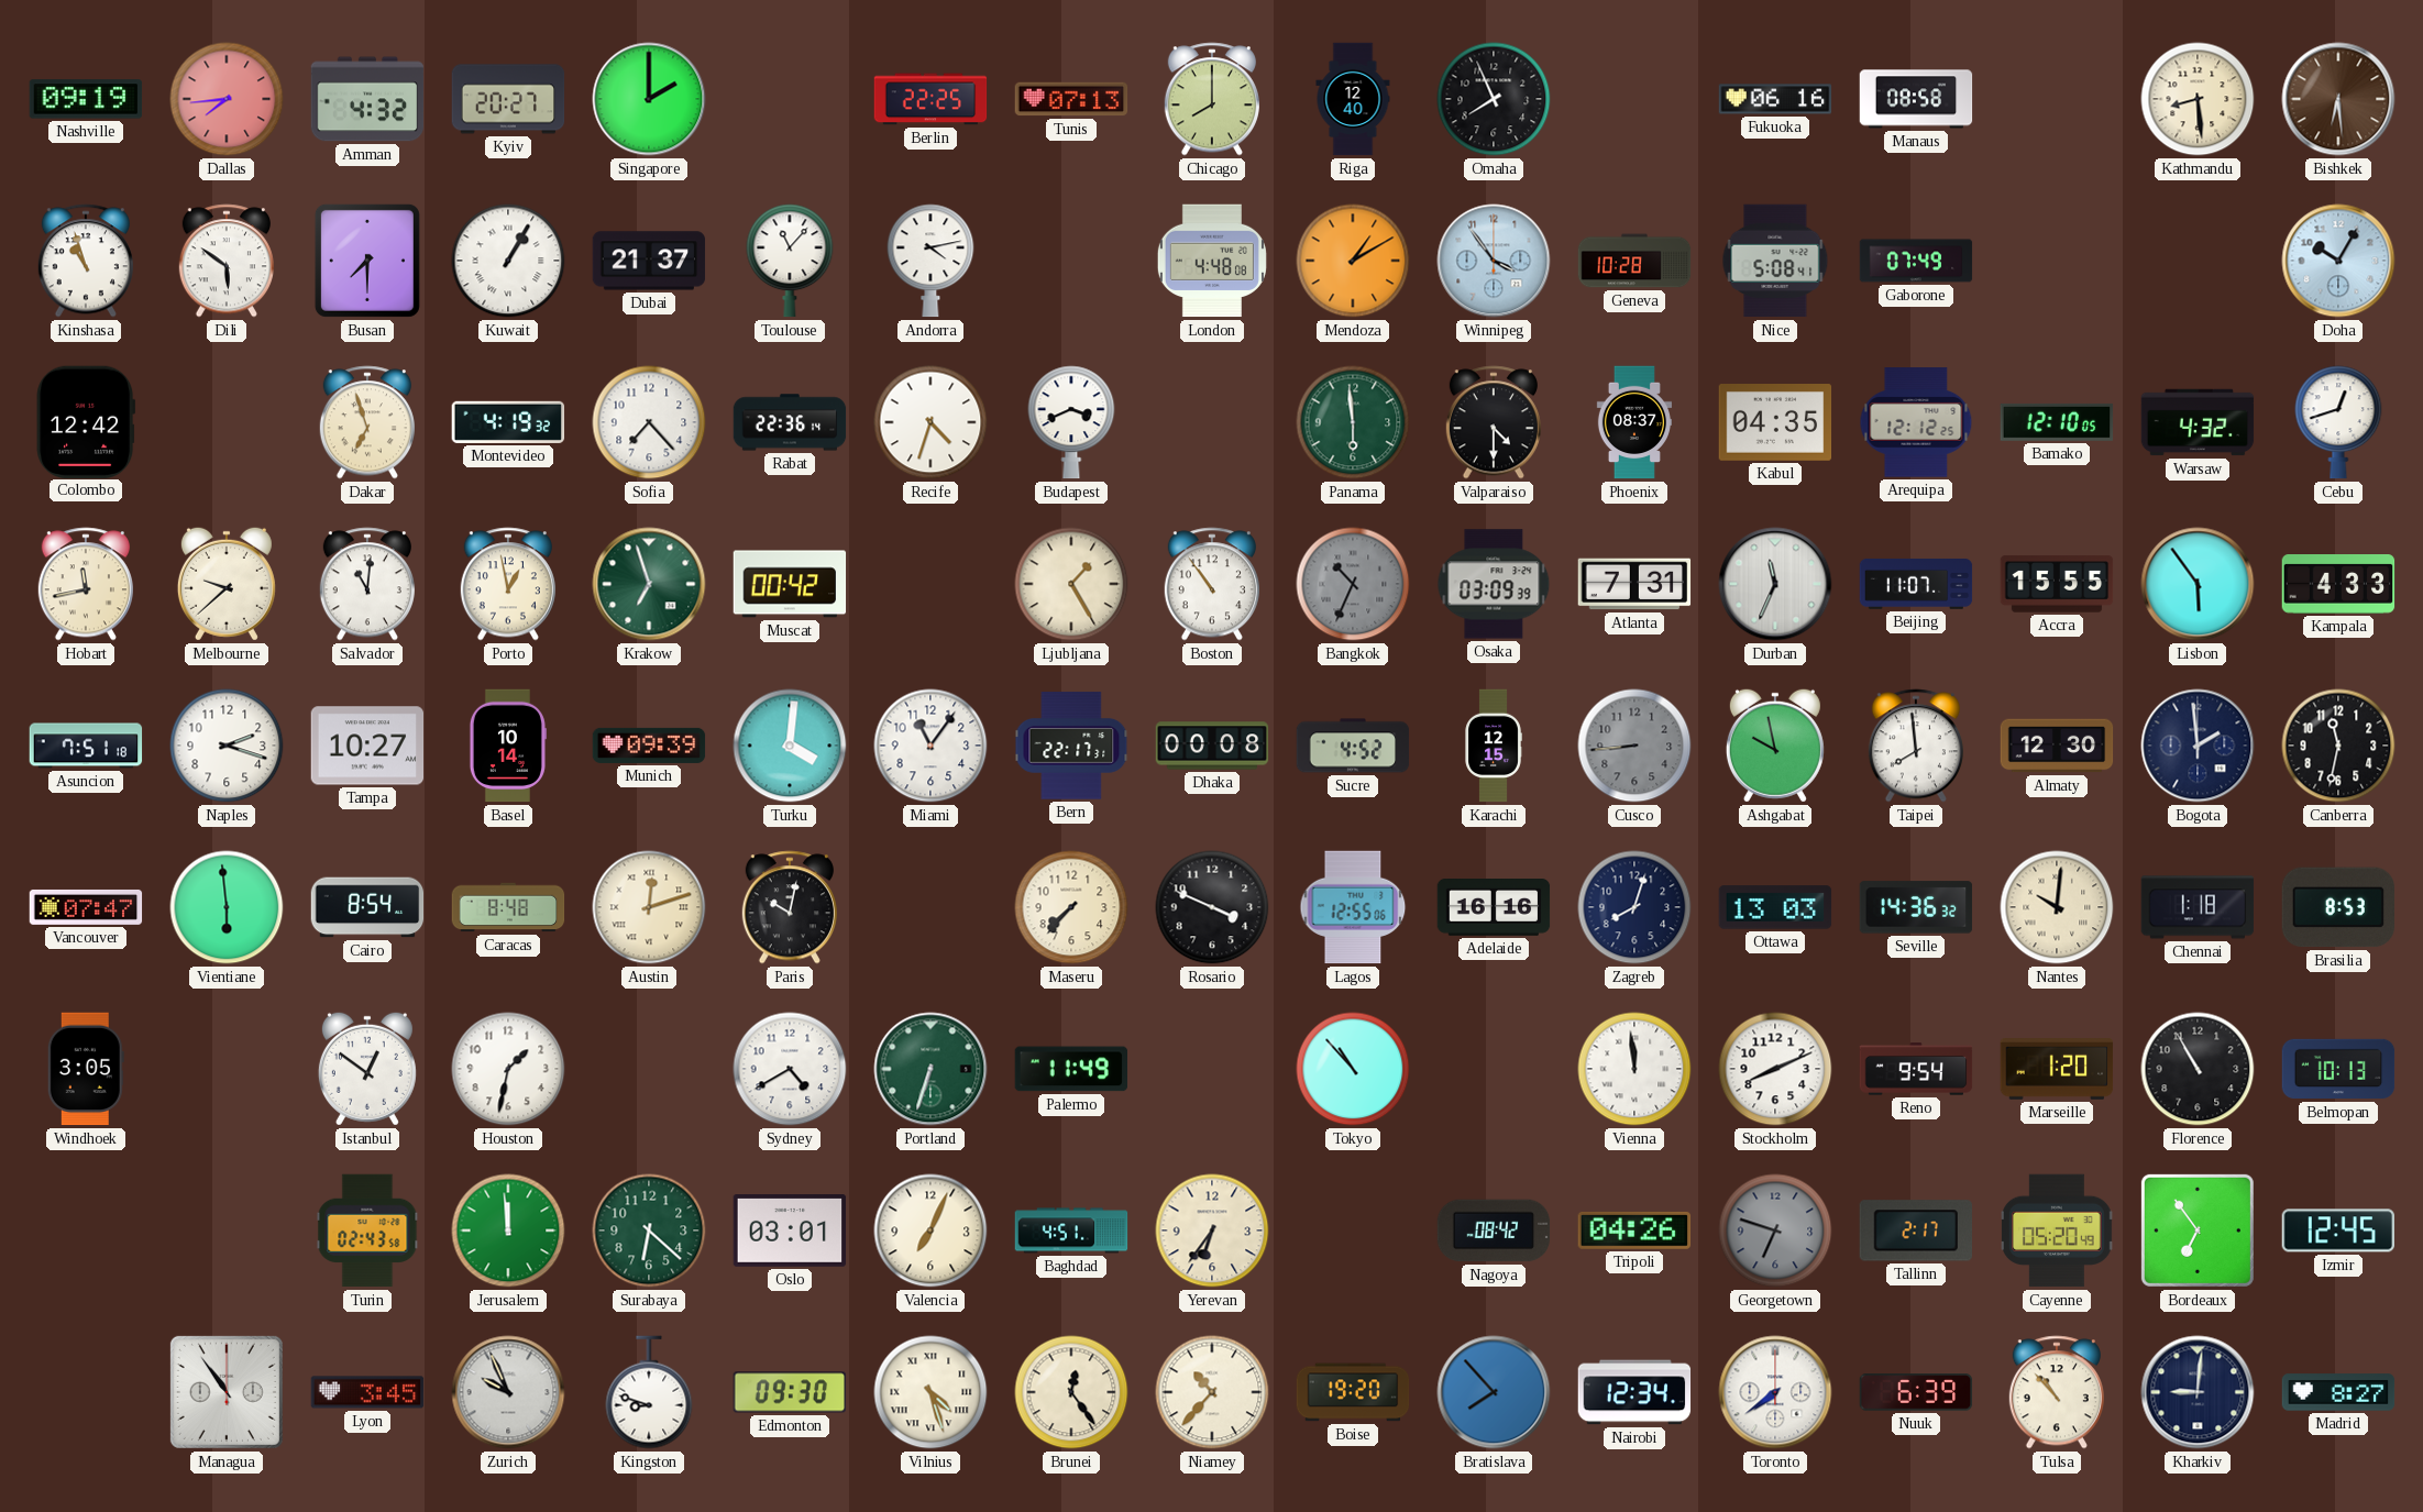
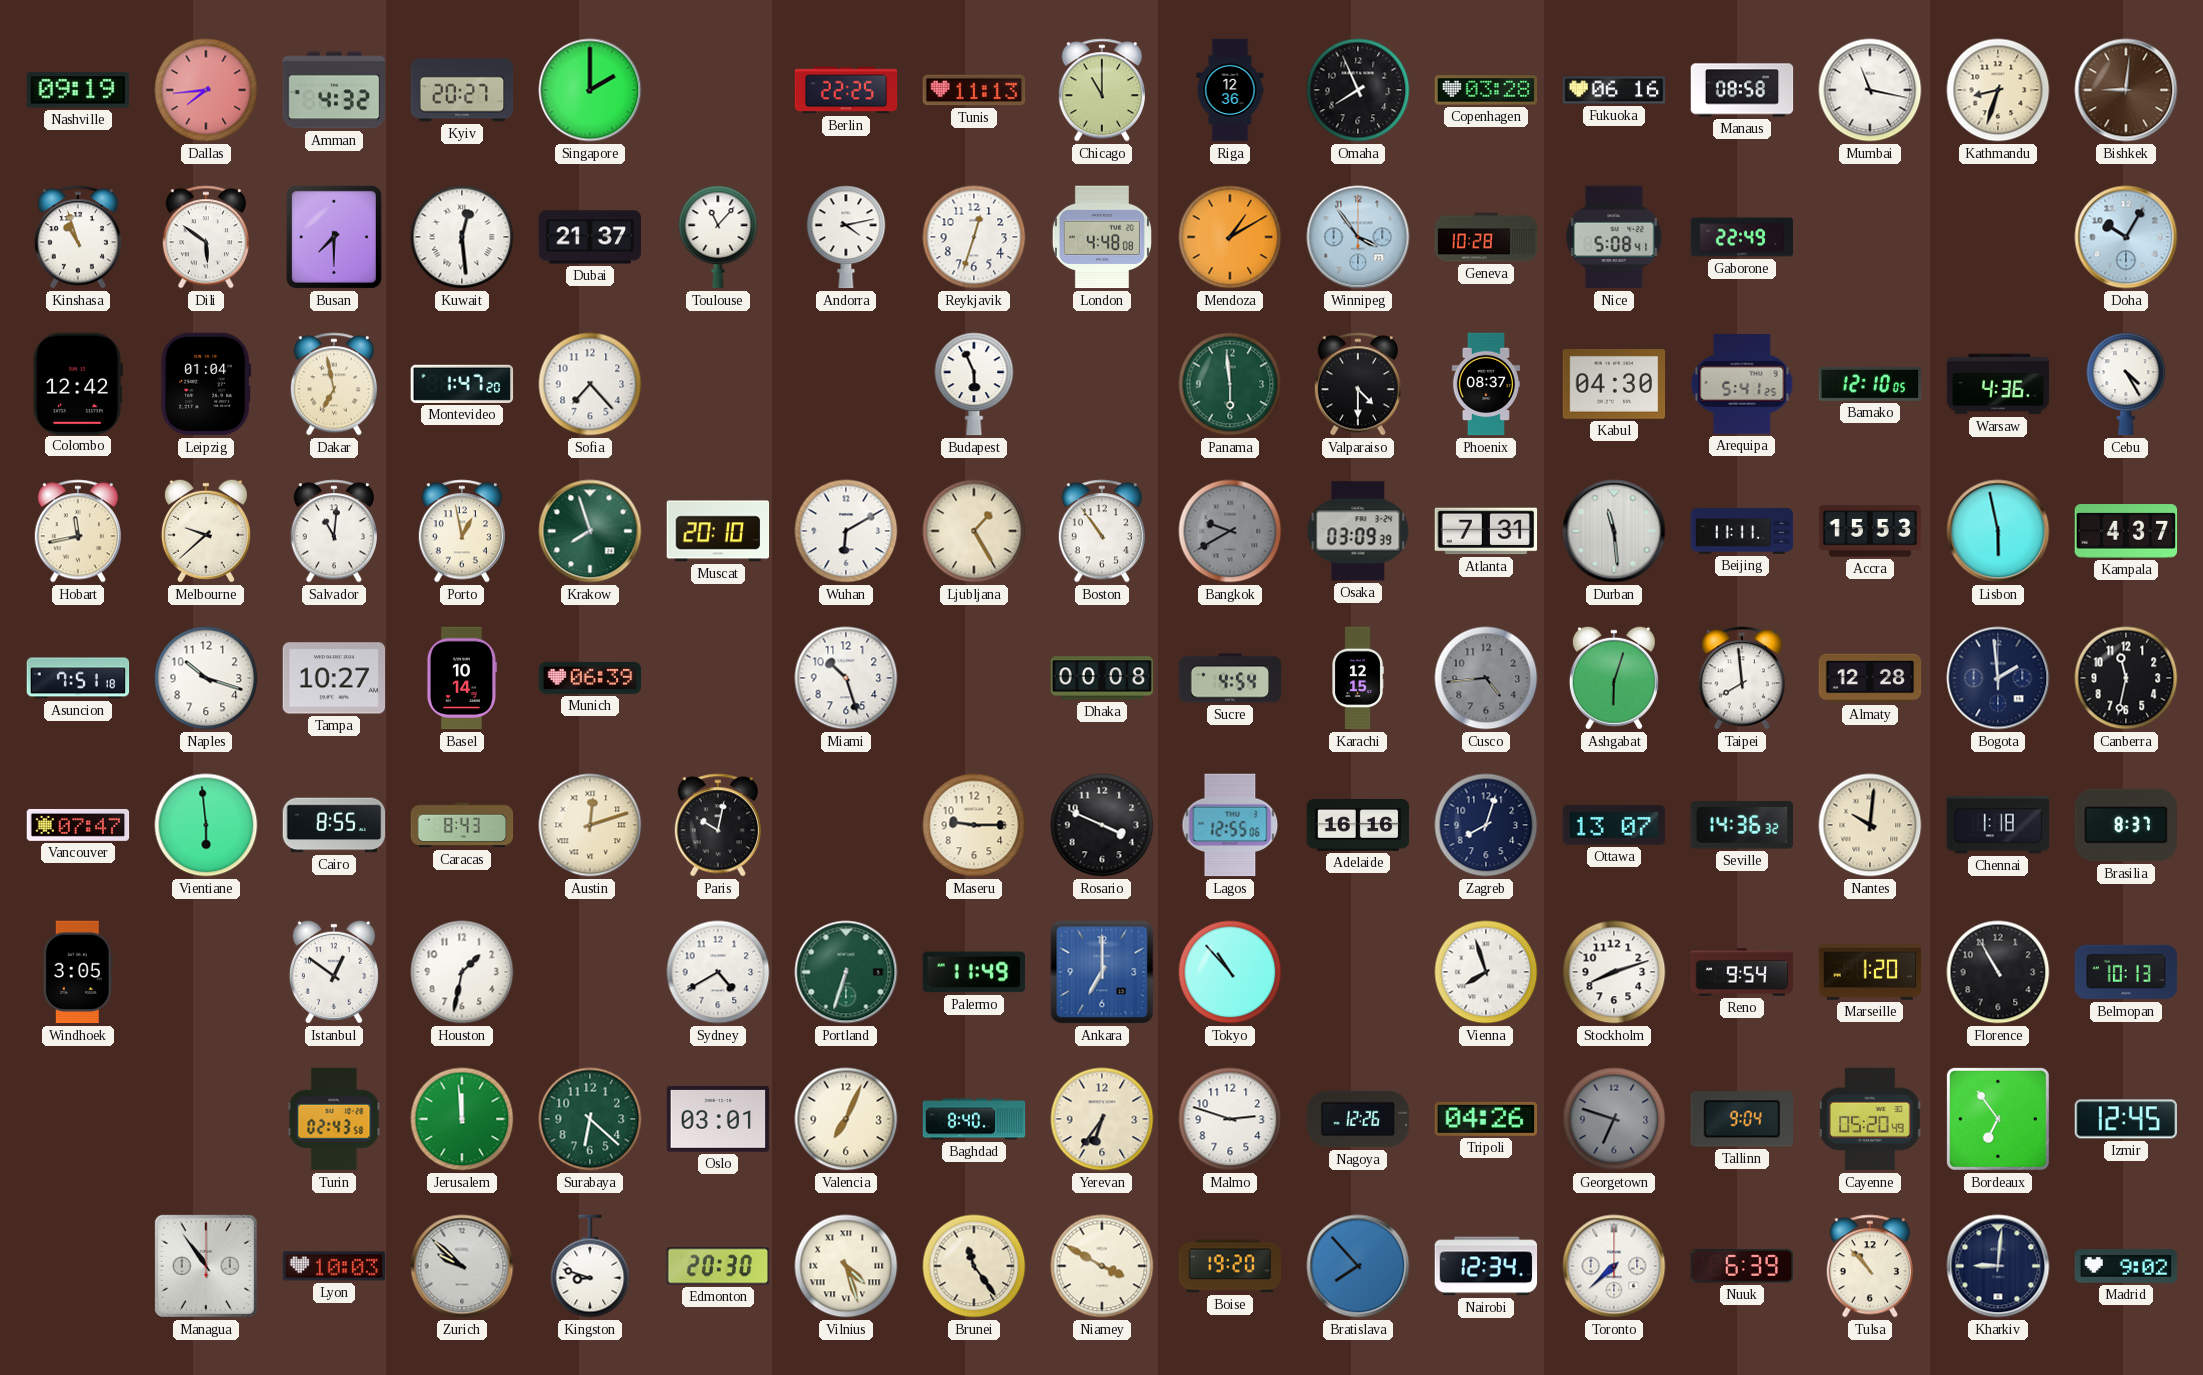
Tunis: 07:13 -> 11:13 (974, 90)
Chicago: 8:00 -> 11:00 (1102, 90)
Riga: 12:40 -> 12:36 (1230, 90)
Copenhagen: none -> 03:28 (1486, 90)
Mumbai: none -> 11:17 (1870, 90)
Kathmandu: 8:29 -> 8:33 (1998, 90)
Bishkek: 6:29 -> 9:01 (2126, 90)
Kuwait: 1:05 -> 12:29 (462, 237)
Reykjavik: none -> 12:33 (974, 237)
Gaborone: 07:49 -> 22:49 (1742, 237)
Leipzig: none -> 01:04 (206, 384)
Dakar: 6:57 -> 6:58 (334, 384)
Montevideo: 4:19 -> 1:47 (462, 384)
Rabat: 22:36 -> none (790, 422)
Recife: 4:33 -> none (930, 422)
Budapest: 3:41 -> 5:56 (974, 384)
Kabul: 04:35 -> 04:30 (1614, 385)
Arequipa: 12:12 -> 5:41 (1742, 384)
Warsaw: 4:32 -> 4:36 (1998, 384)
Cebu: 12:42 -> 4:25 (2126, 384)
Krakow: 6:57 -> 7:57 (590, 531)
Muscat: 00:42 -> 20:10 (718, 531)
Wuhan: none -> 6:10 (846, 531)
Bangkok: 10:34 -> 9:40 (1230, 531)
Durban: 11:34 -> 11:29 (1614, 531)
Beijing: 11:07 -> 11:11 (1742, 532)
Accra: 15:55 -> 15:53 (1870, 531)
Lisbon: 5:54 -> 5:58 (1998, 531)
Kampala: 4:33 -> 4:37 (2126, 532)
Naples: 2:18 -> 10:18 (206, 678)
Munich: 09:39 -> 06:39 (590, 678)
Turku: 4:01 -> none (790, 746)
Miami: 11:06 -> 10:27 (846, 678)
Bern: 22:17 -> none (1071, 746)
Sucre: 4:52 -> 4:54 (1230, 678)
Cusco: 8:44 -> 4:44 (1486, 678)
Ashgabat: 9:58 -> 6:03 (1614, 678)
Almaty: 12:30 -> 12:28 (1870, 678)
Cairo: 8:54 -> 8:55 (334, 825)
Caracas: 8:48 -> 8:43 (462, 825)
Maseru: 7:37 -> 9:15 (974, 825)
Ottawa: 13:03 -> 13:07 (1614, 825)
Brasilia: 8:53 -> 8:37 (2125, 825)
Ankara: none -> 7:00 (1102, 972)
Vienna: 11:59 -> 7:57 (1486, 972)
Stockholm: 8:11 -> 8:12 (1614, 972)
Baghdad: 4:51 -> 8:40 (974, 1119)
Malmo: none -> 2:48 (1230, 1119)
Nagoya: 08:42 -> 12:26 (1358, 1119)
Tallinn: 2:17 -> 9:04 (1741, 1119)
Lyon: 3:45 -> 10:03 (334, 1266)
Zurich: 9:56 -> 9:52 (462, 1266)
Edmonton: 09:30 -> 20:30 (718, 1266)
Brunei: 12:24 -> 11:24 (974, 1266)
Niamey: 10:37 -> 3:50 (1102, 1266)
Toronto: 7:39 -> 7:38 (1614, 1266)
Madrid: 8:27 -> 9:02 (2126, 1266)
